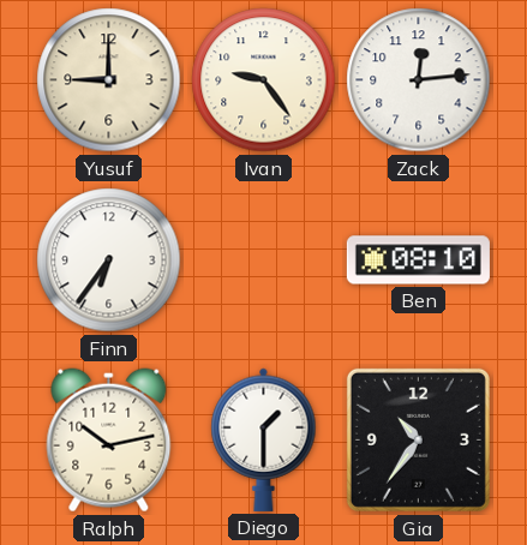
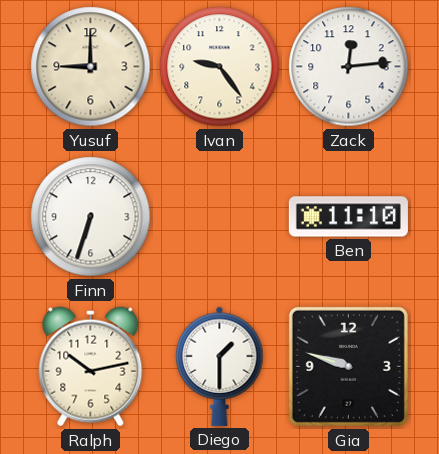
Finn: 6:36 -> 6:33 (91, 217)
Ben: 08:10 -> 11:10 (348, 217)
Gia: 10:36 -> 9:48 (348, 366)
